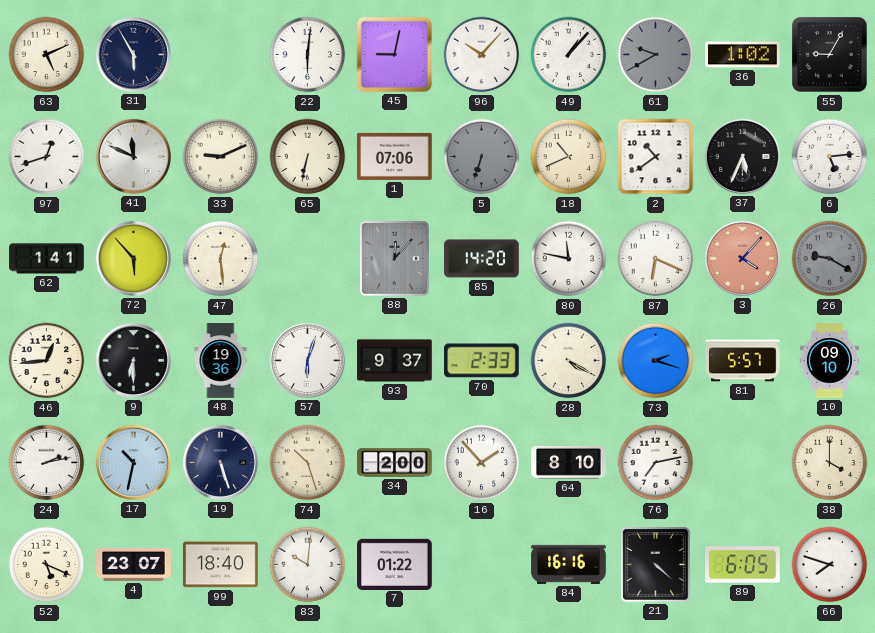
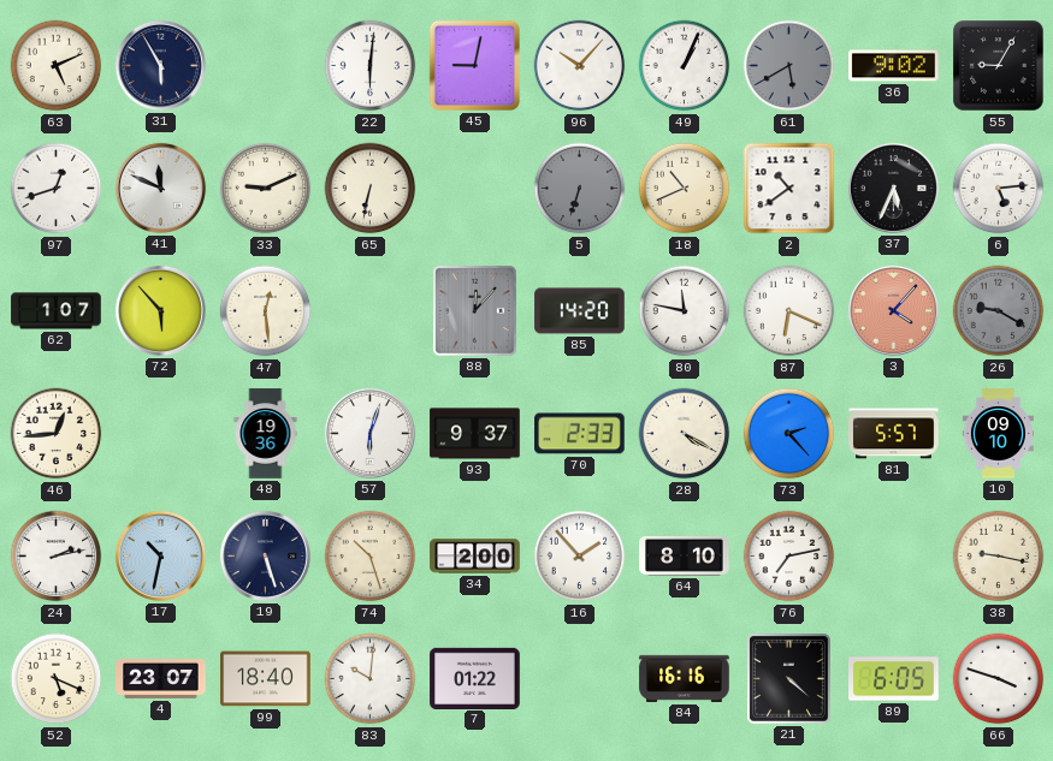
49: 1:07 -> 1:04 (685, 66)
61: 9:40 -> 5:40 (789, 66)
36: 1:02 -> 9:02 (894, 66)
1: 07:06 -> none (395, 156)
62: 1:41 -> 1:07 (57, 311)
9: 6:30 -> none (133, 360)
73: 2:18 -> 2:23 (789, 434)
38: 4:00 -> 9:17 (999, 557)
66: 7:48 -> 3:48 (999, 679)
